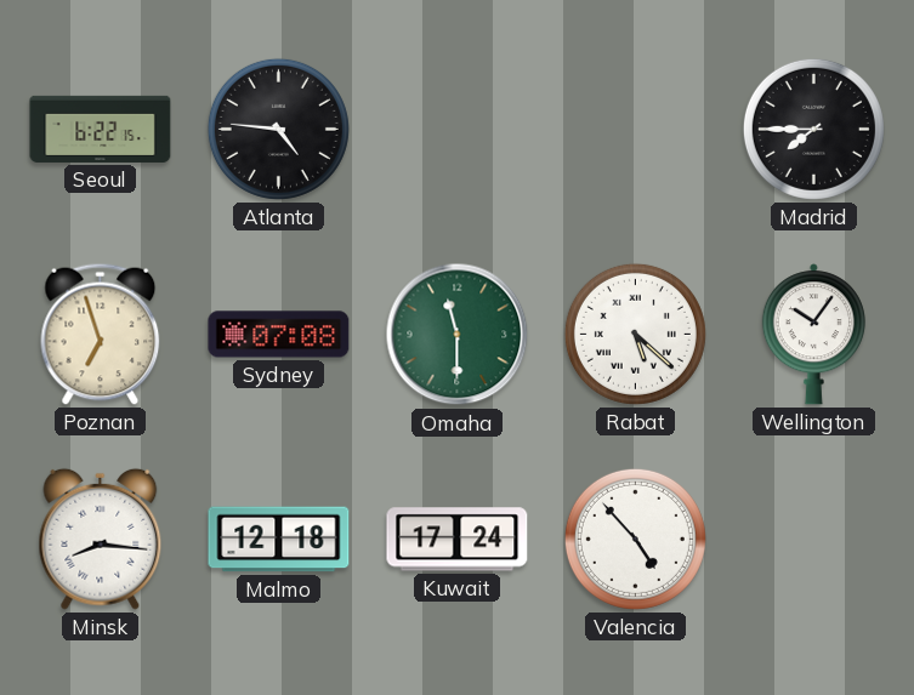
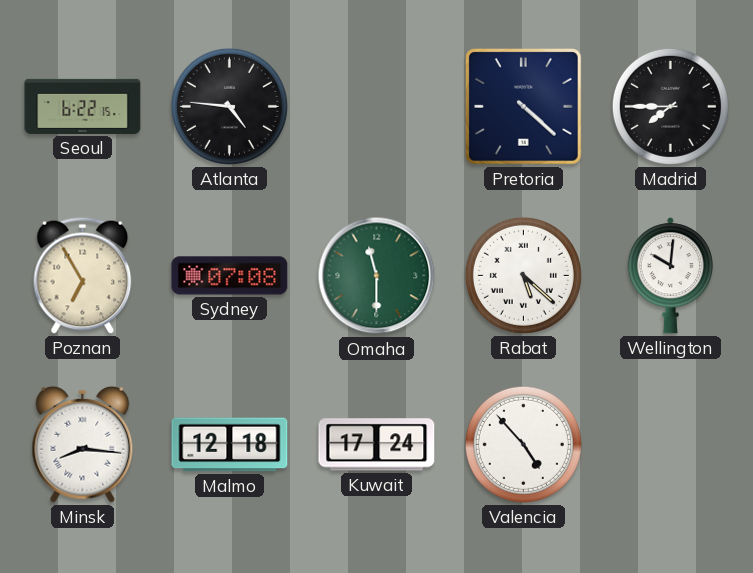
Pretoria: none -> 4:22 (524, 107)
Poznan: 6:57 -> 6:55 (83, 275)
Wellington: 10:06 -> 10:01 (670, 276)
